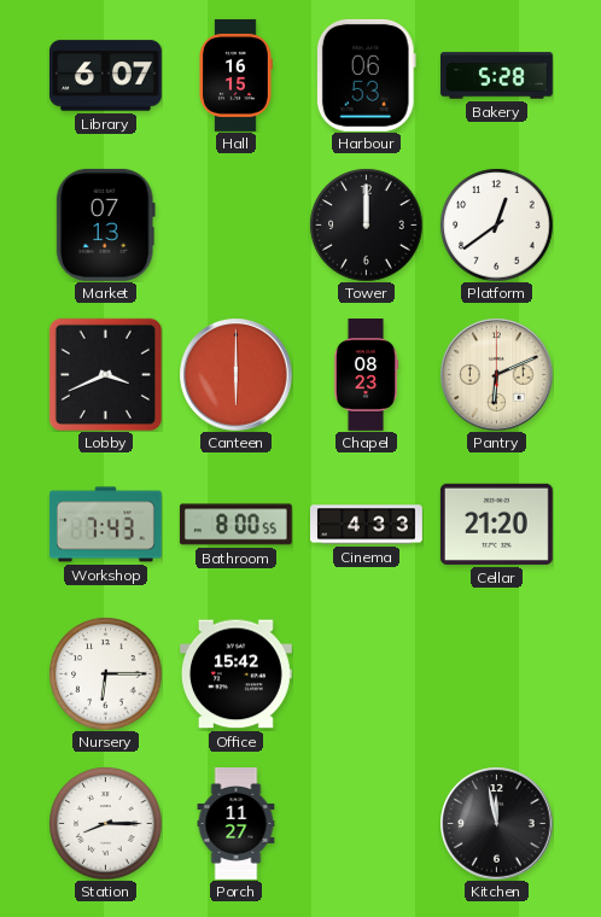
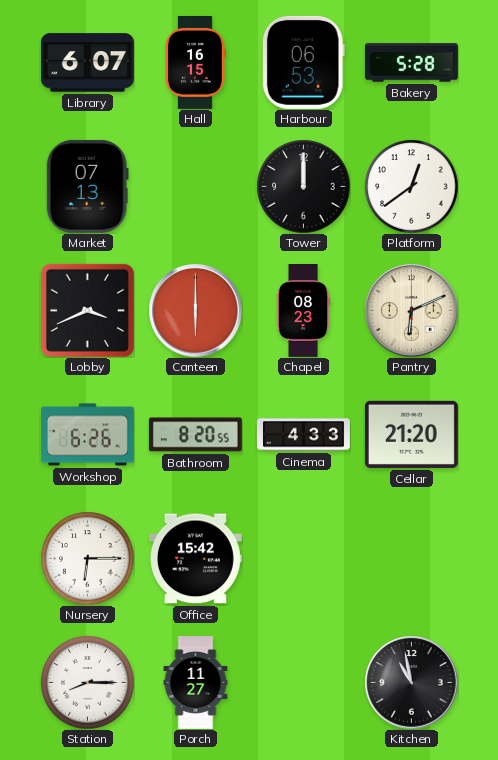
Workshop: 7:43 -> 6:26 (87, 435)
Bathroom: 8:00 -> 8:20 (195, 435)
Kitchen: 11:58 -> 10:58 (411, 682)
